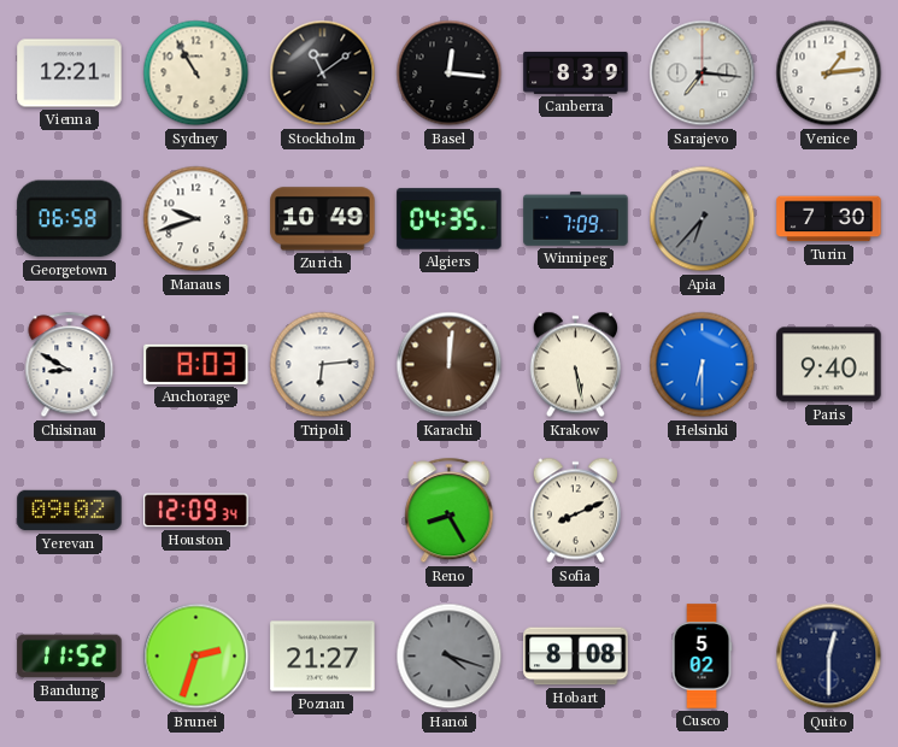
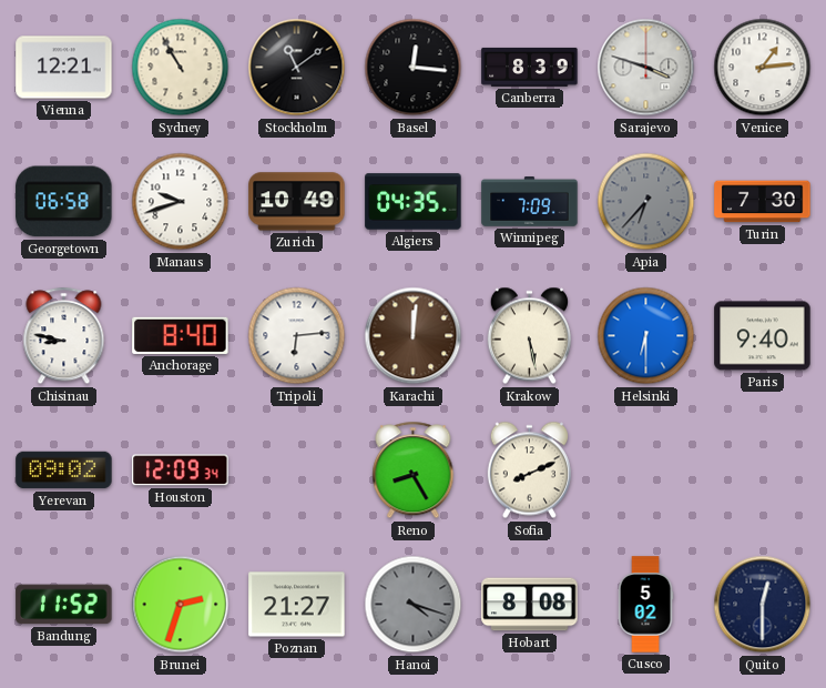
Sarajevo: 7:16 -> 3:48 (646, 68)
Chisinau: 8:50 -> 8:47 (64, 336)
Anchorage: 8:03 -> 8:40 (181, 335)
